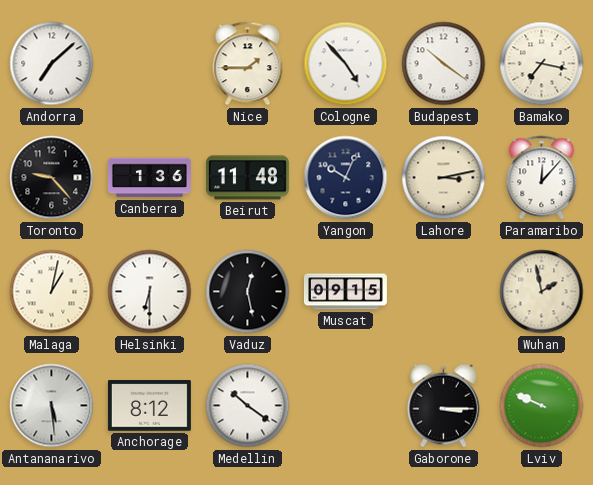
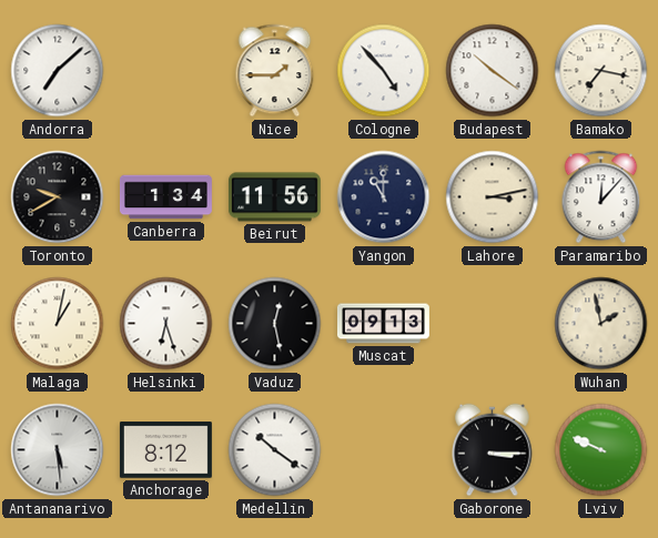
Toronto: 9:23 -> 9:40 (58, 197)
Canberra: 1:36 -> 1:34 (166, 197)
Beirut: 11:48 -> 11:56 (274, 197)
Yangon: 10:04 -> 11:00 (384, 197)
Helsinki: 6:30 -> 6:27 (166, 324)
Muscat: 09:15 -> 09:13 (383, 324)
